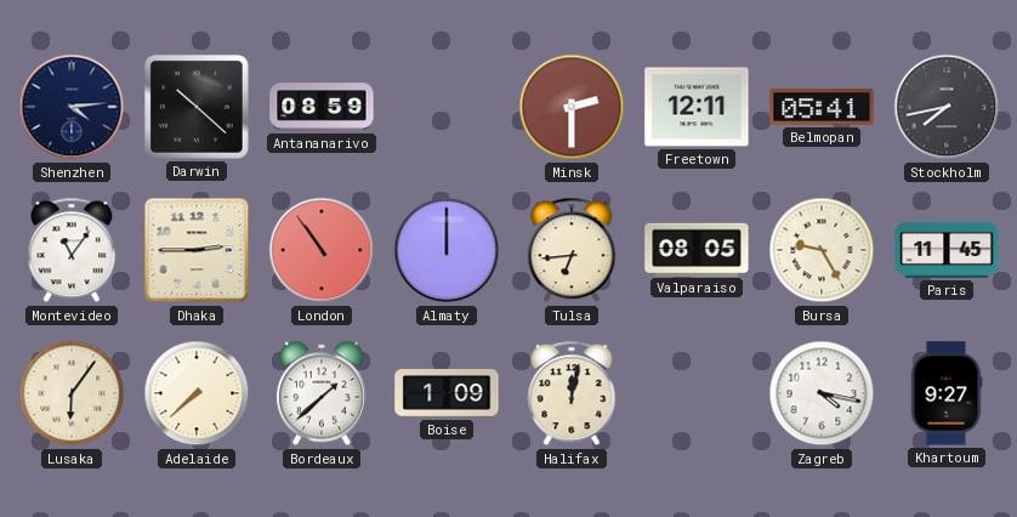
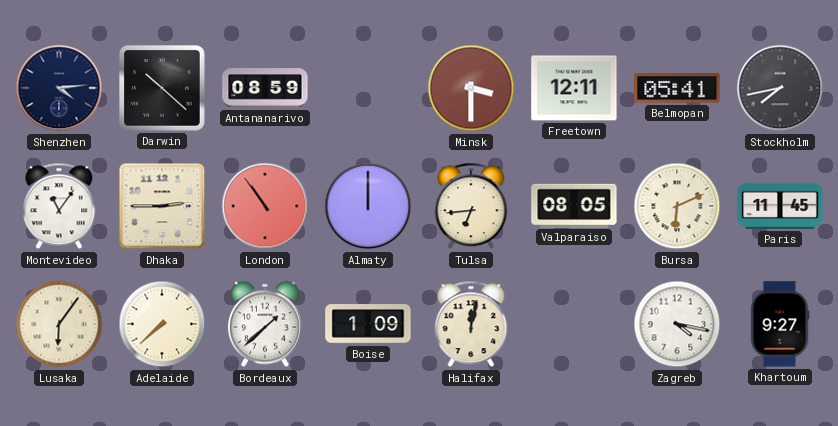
Minsk: 2:30 -> 3:30 (471, 88)
Bursa: 9:25 -> 6:11 (677, 206)
